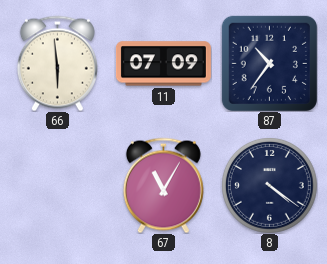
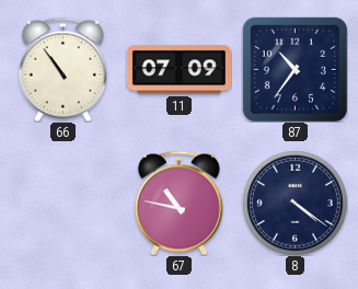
66: 5:59 -> 10:54 (62, 69)
67: 11:05 -> 10:47 (178, 203)
